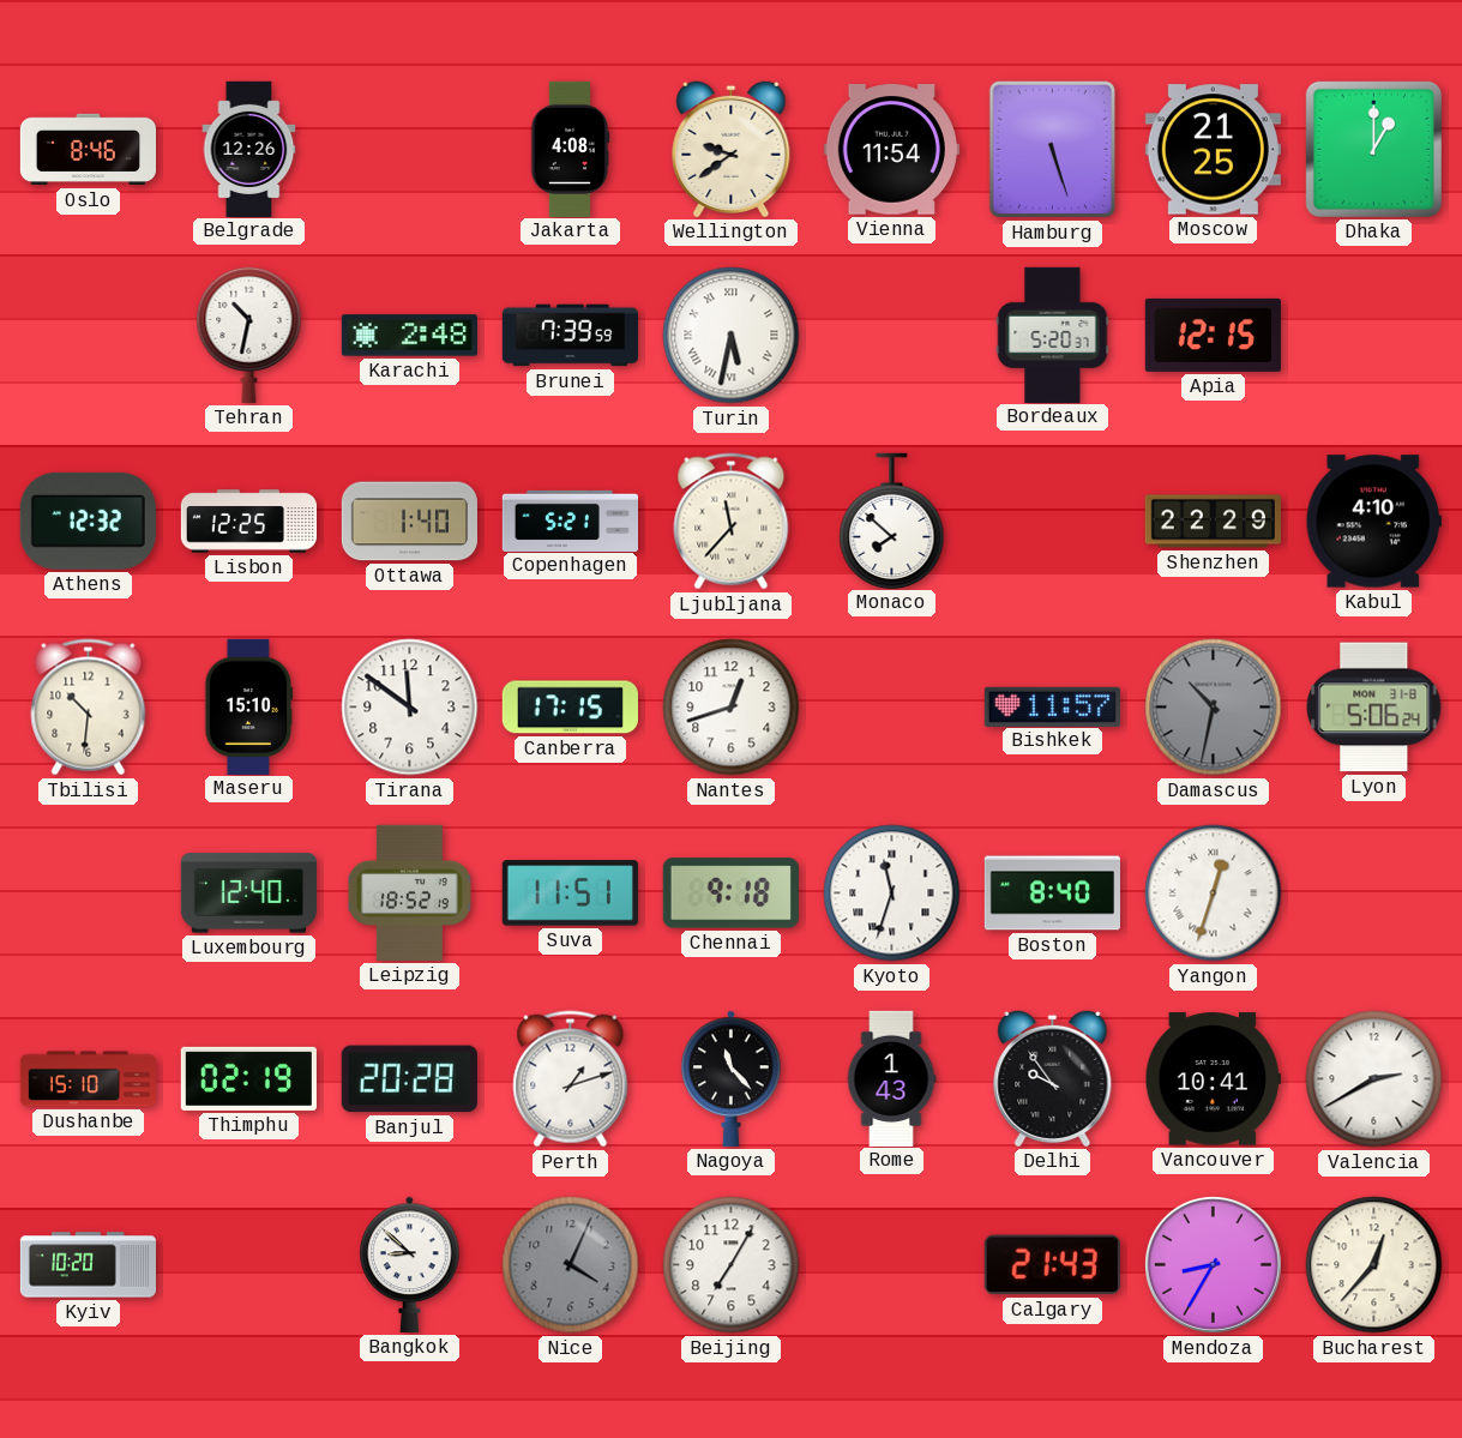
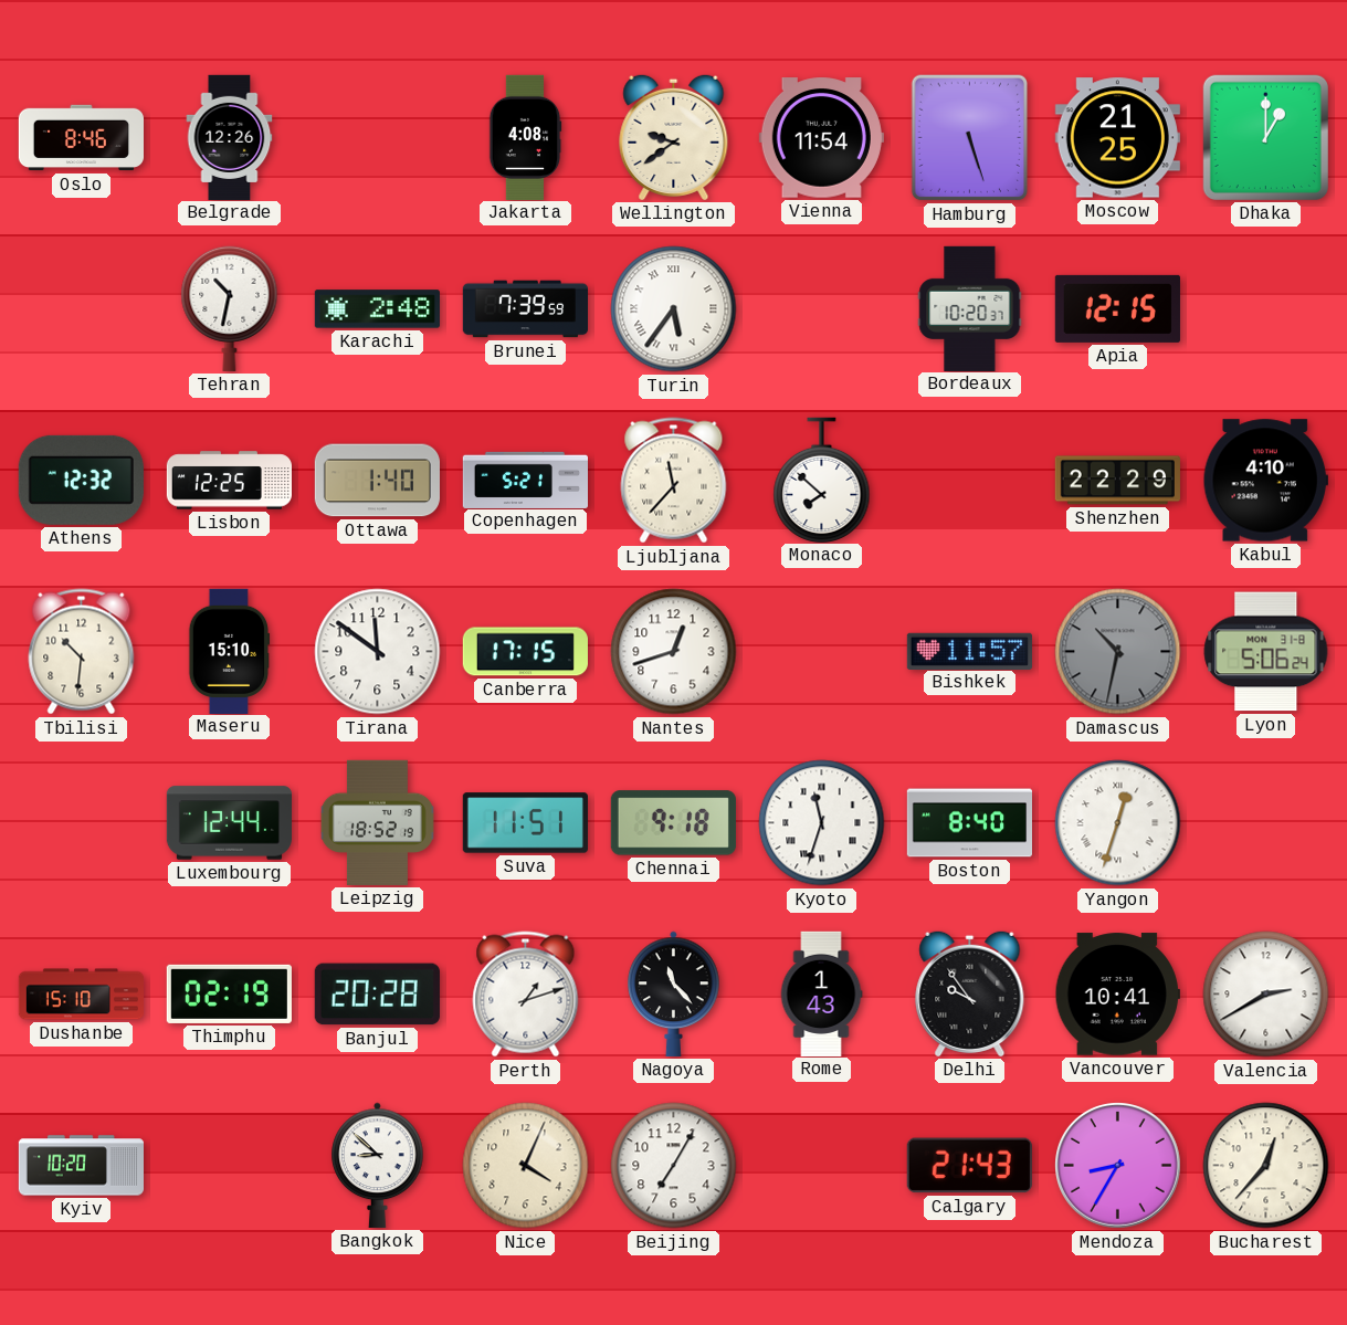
Turin: 5:32 -> 5:36 (674, 309)
Bordeaux: 5:20 -> 10:20 (970, 308)
Luxembourg: 12:40 -> 12:44 (229, 823)
Nice dial: grey -> cream (526, 1166)
